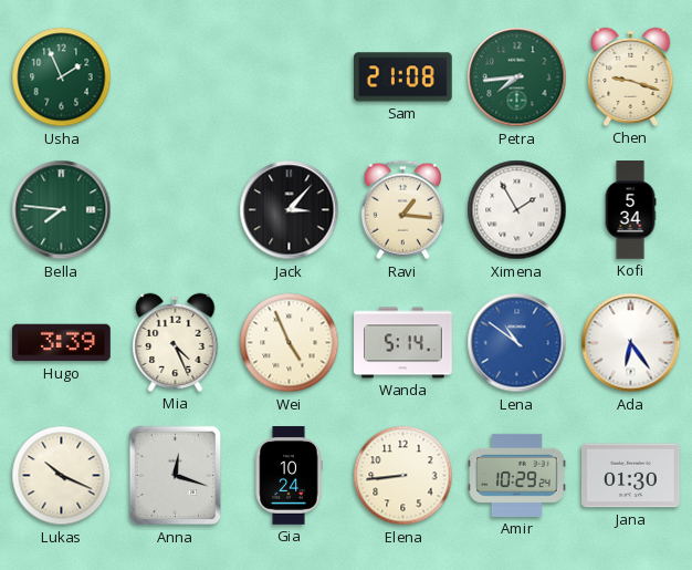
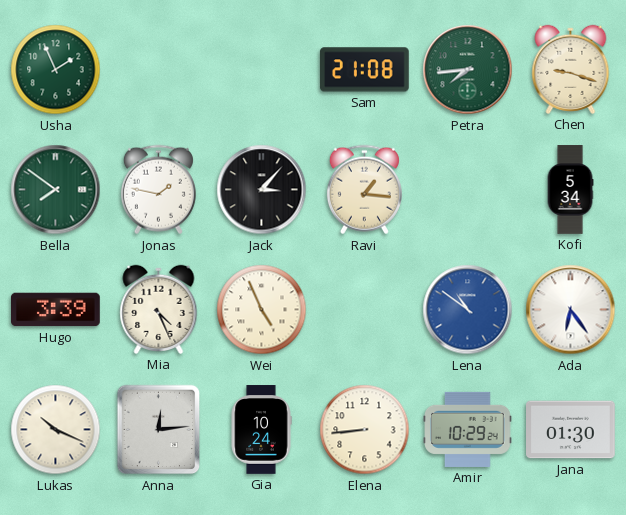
Bella: 7:46 -> 7:51 (56, 190)
Jonas: none -> 1:47 (158, 190)
Ximena: 1:55 -> none (517, 210)
Wanda: 5:14 -> none (403, 343)
Anna: 12:18 -> 12:14 (159, 430)
